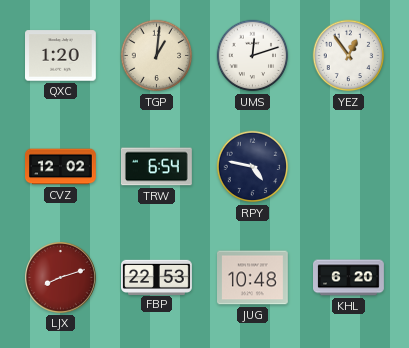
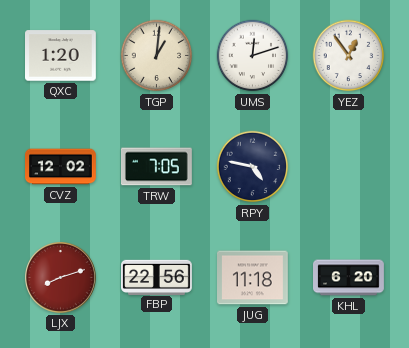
TRW: 6:54 -> 7:05 (156, 167)
FBP: 22:53 -> 22:56 (157, 277)
JUG: 10:48 -> 11:18 (253, 278)
